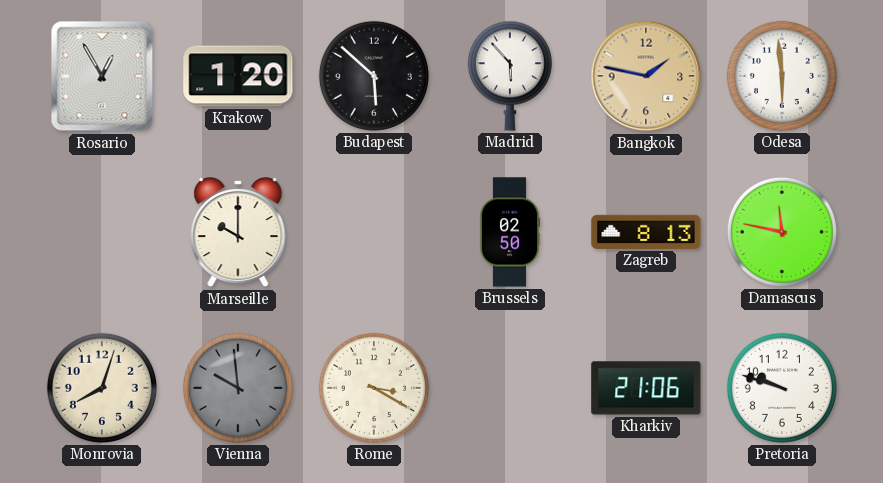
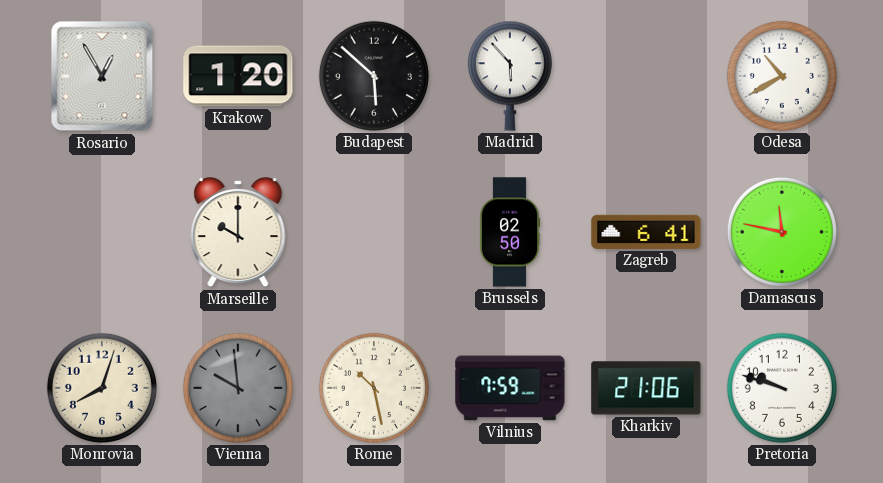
Bangkok: 1:47 -> none (646, 76)
Odesa: 5:59 -> 10:40 (782, 76)
Zagreb: 8:13 -> 6:41 (646, 232)
Rome: 3:20 -> 10:28 (374, 388)
Vilnius: none -> 7:59 (510, 388)
